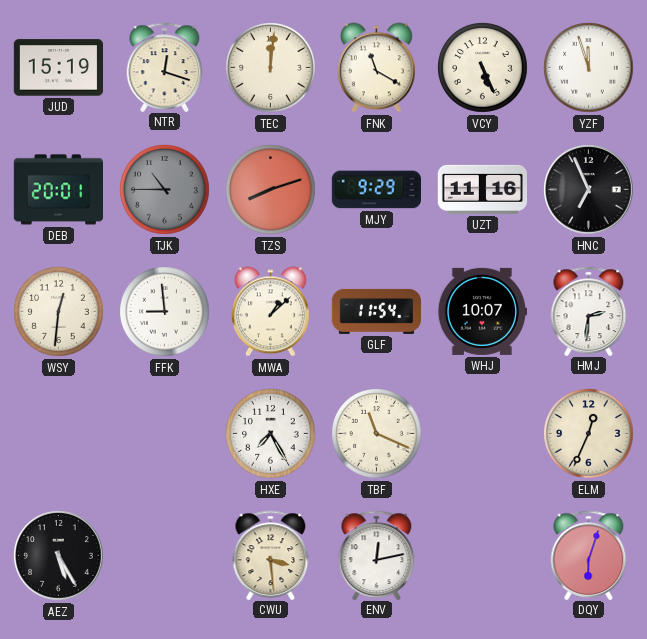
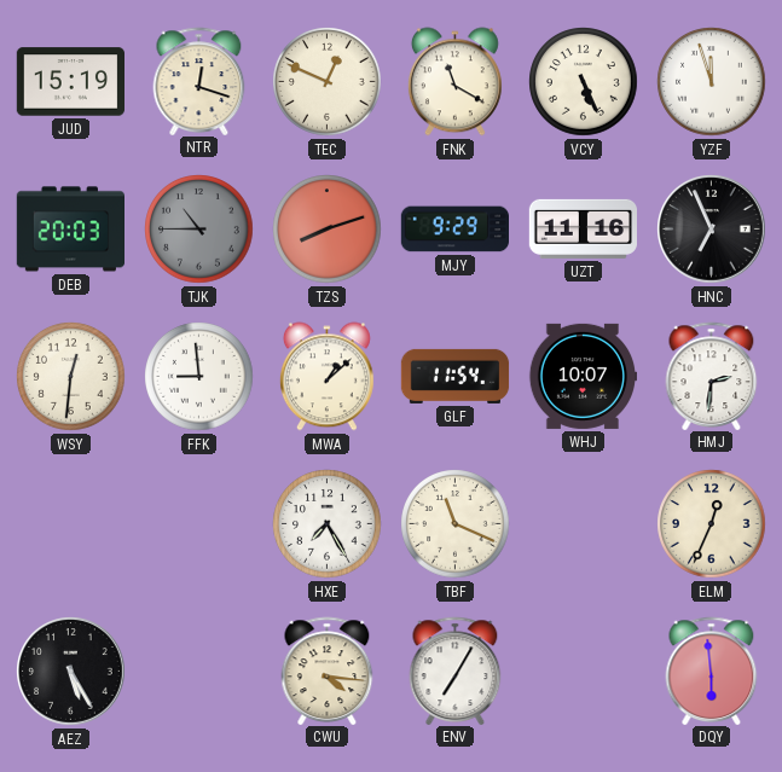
TEC: 12:01 -> 12:49 (328, 82)
DEB: 20:01 -> 20:03 (71, 230)
CWU: 3:29 -> 4:16 (328, 671)
ENV: 12:13 -> 7:05 (456, 671)
DQY: 6:03 -> 5:59 (712, 671)
